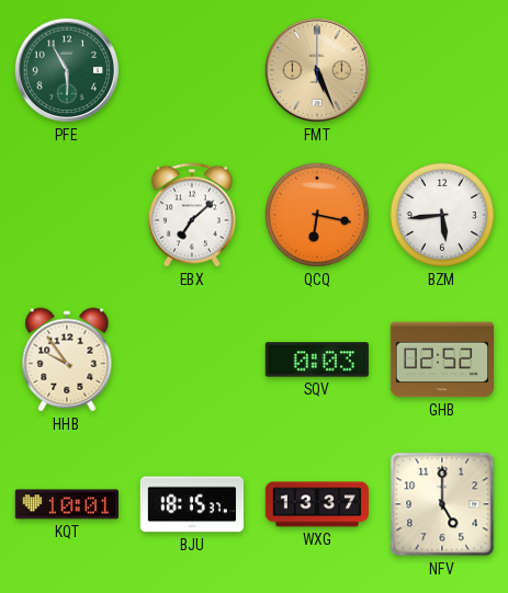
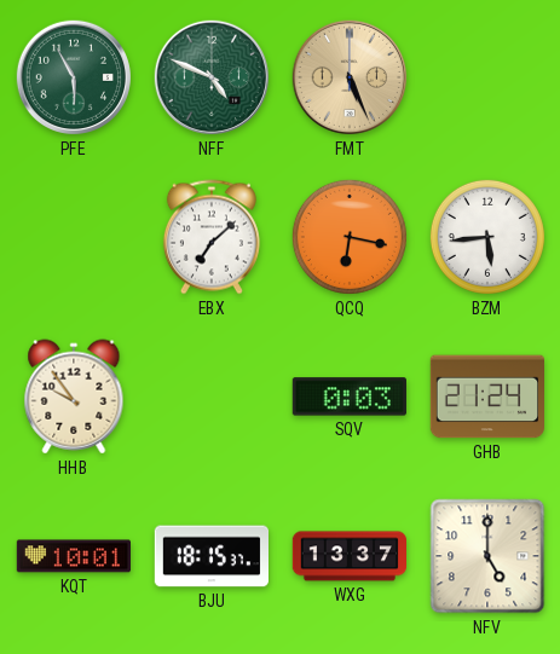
NFF: none -> 4:49 (212, 77)
GHB: 02:52 -> 21:24 (486, 397)
